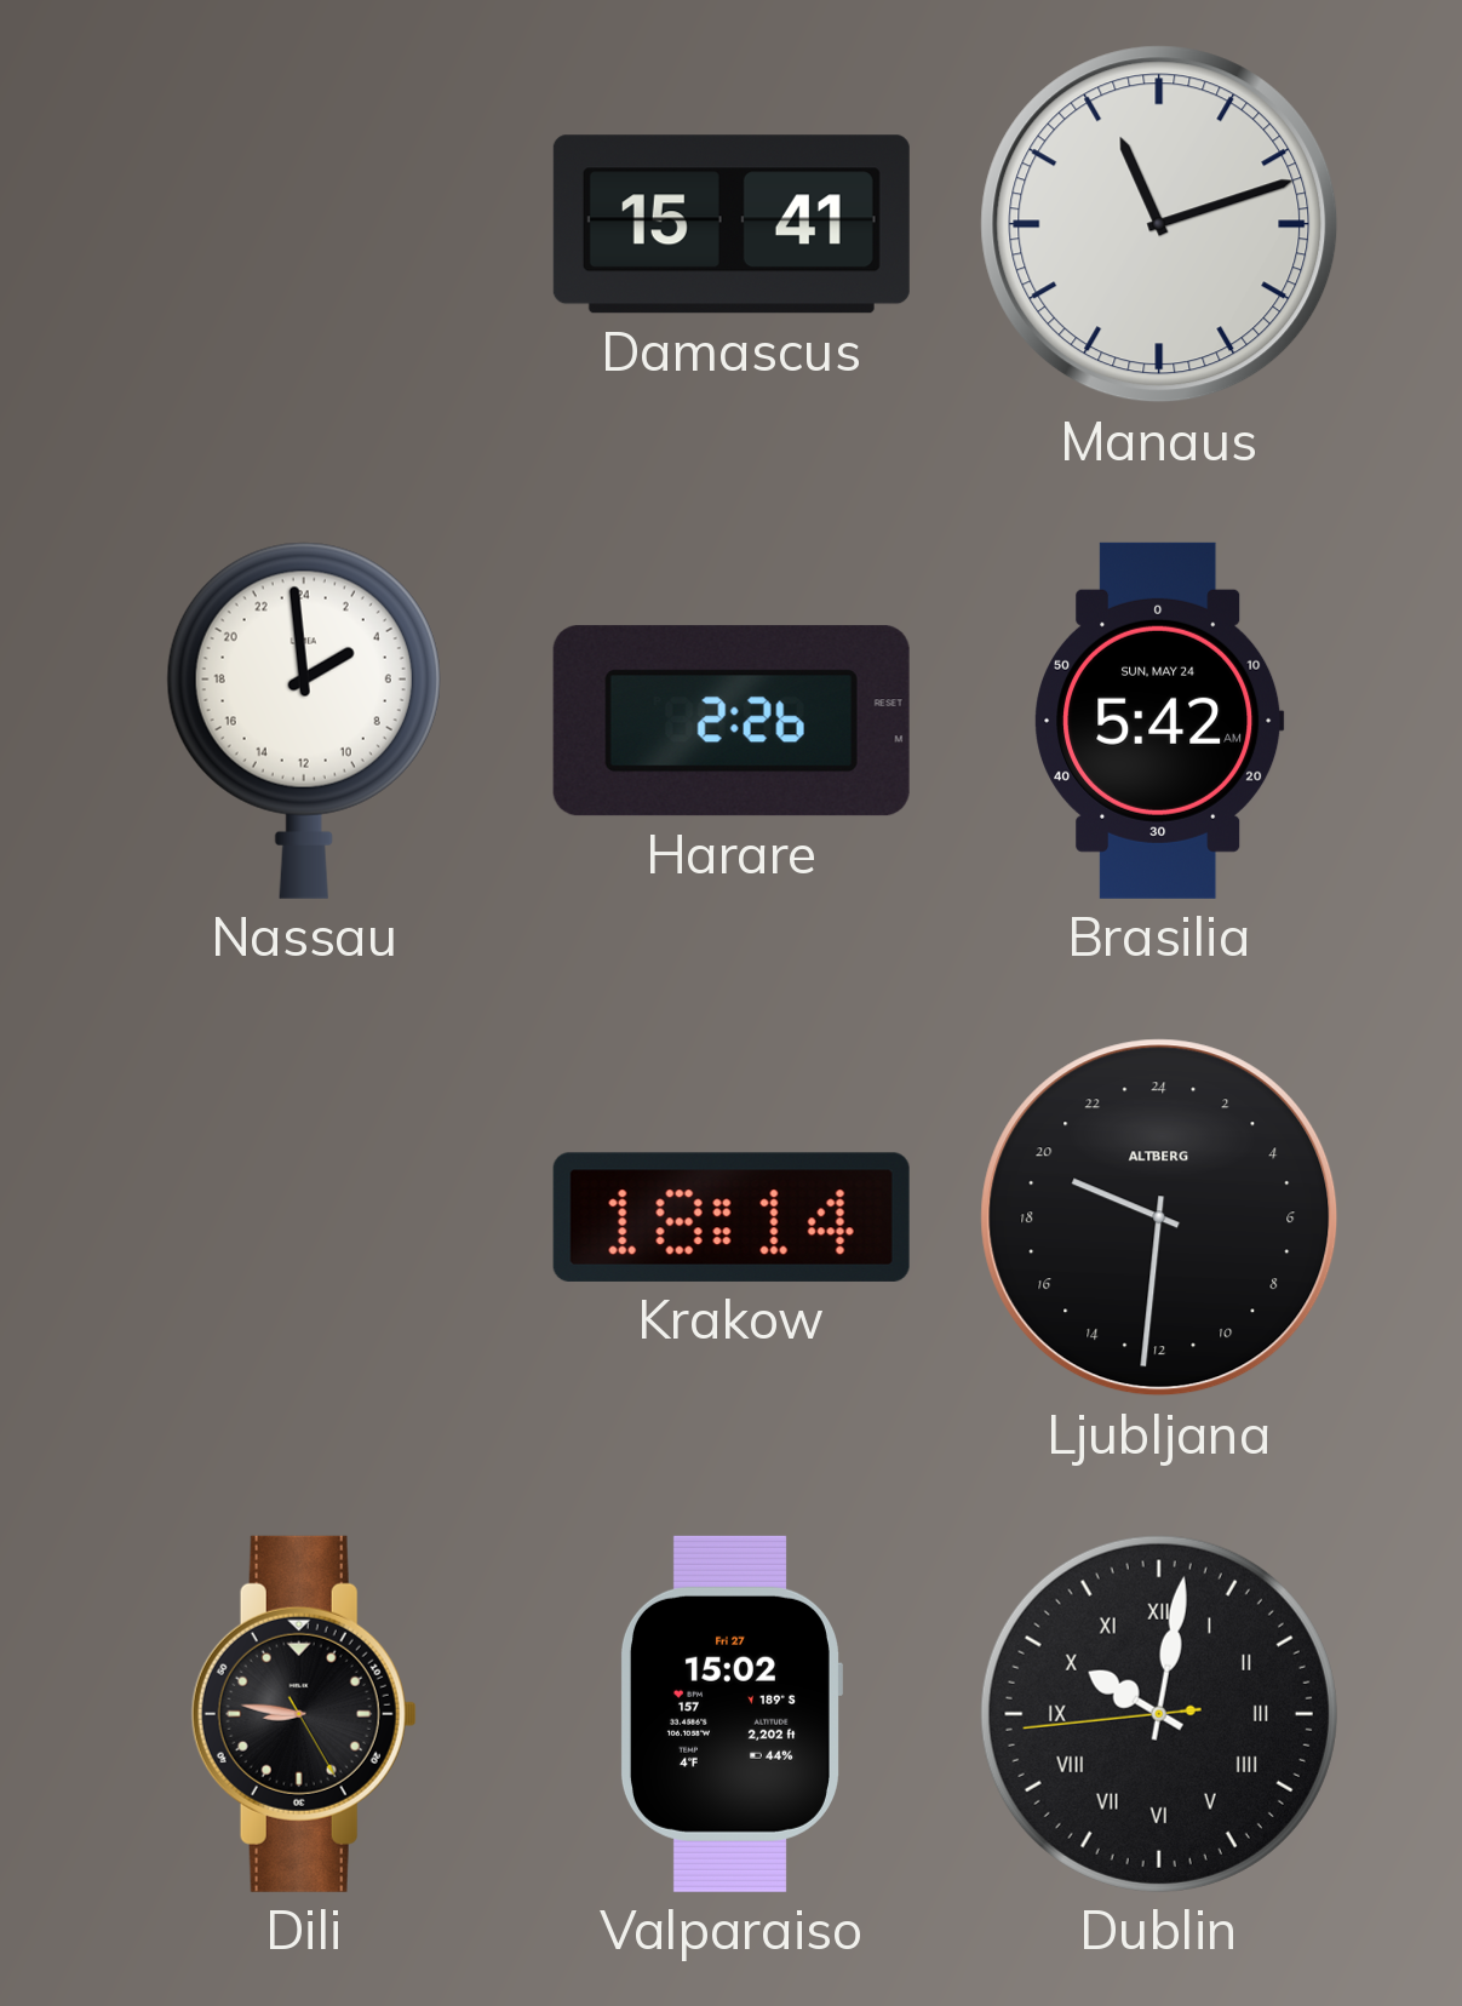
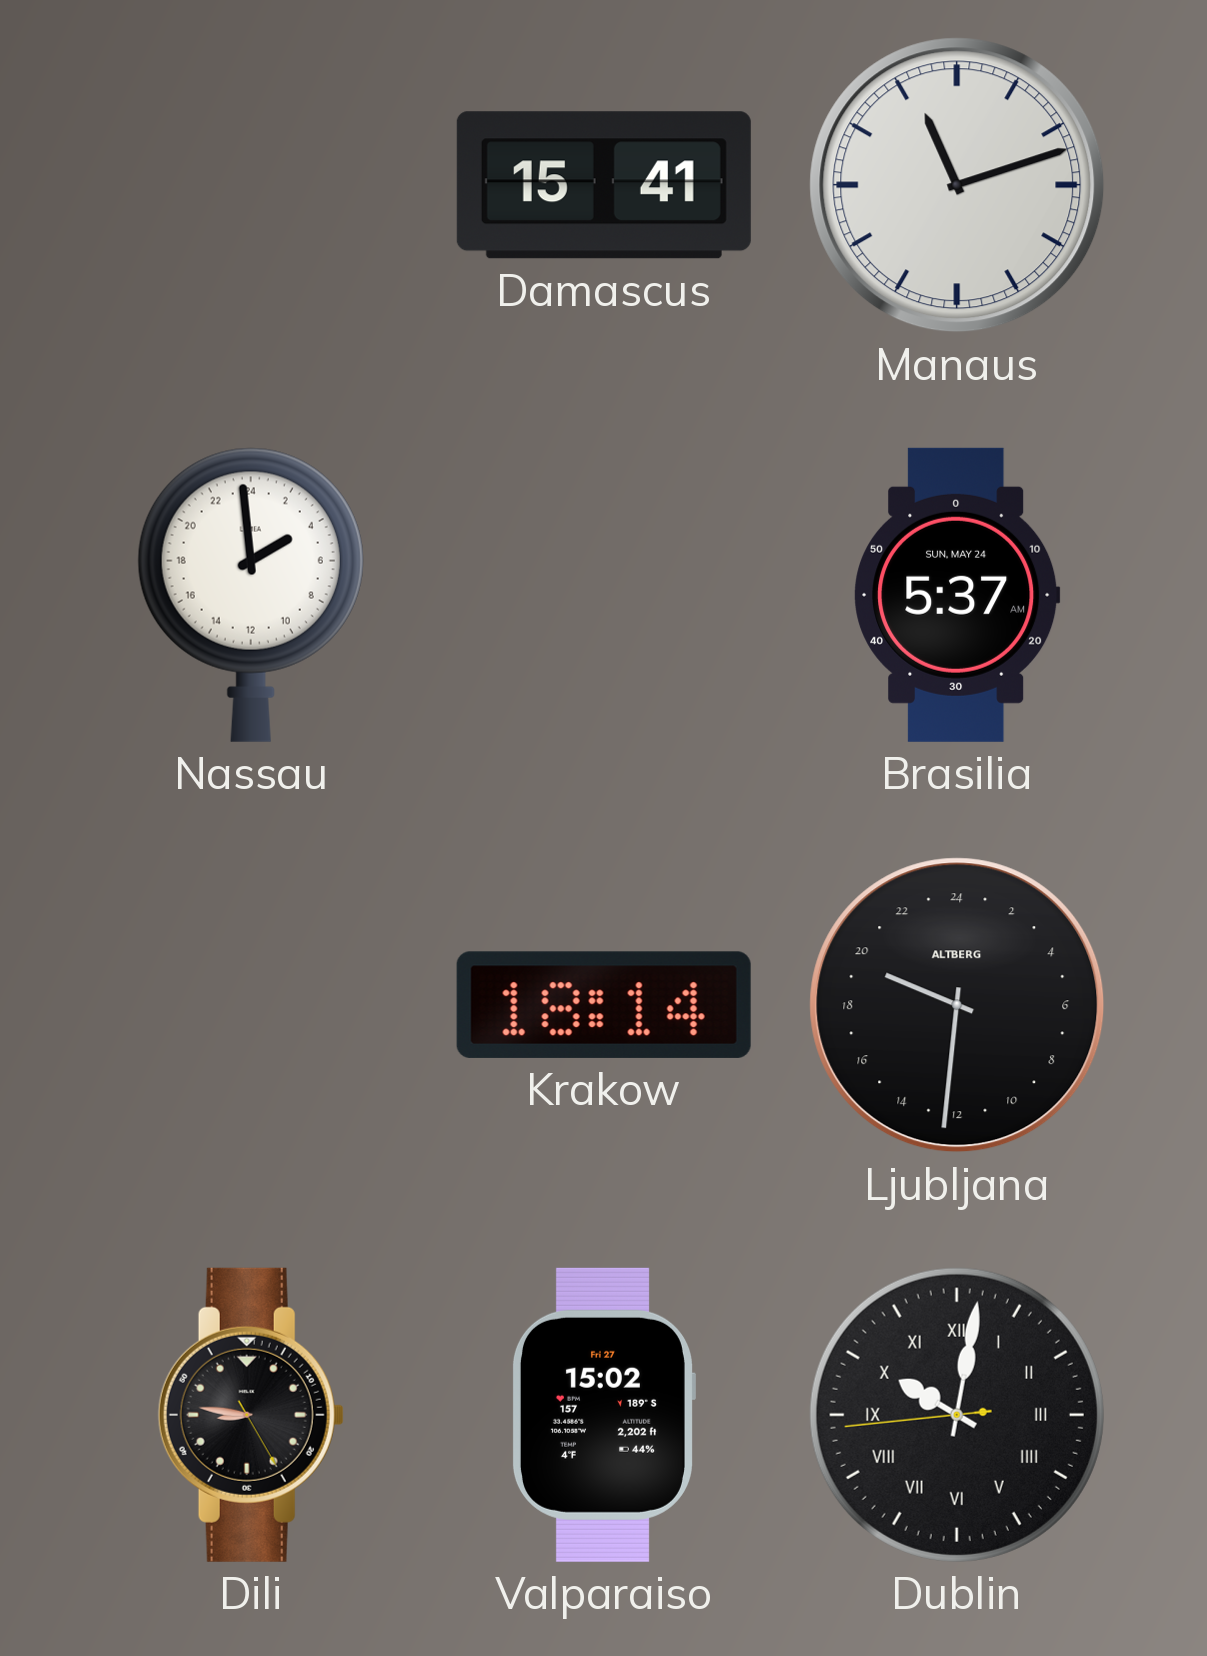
Harare: 2:26 -> none (732, 721)
Brasilia: 5:42 -> 5:37 (957, 595)
